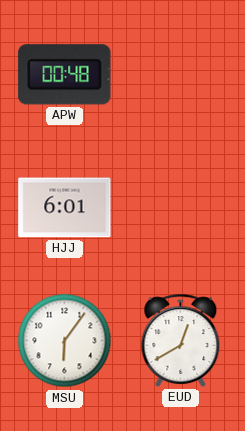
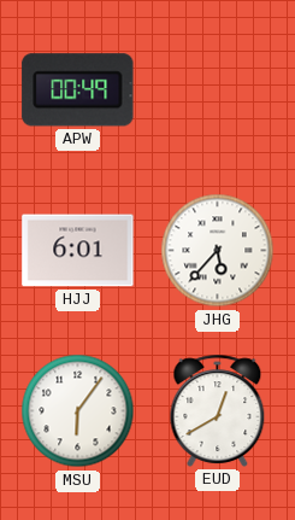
APW: 00:48 -> 00:49 (78, 90)
JHG: none -> 5:37 (218, 251)
